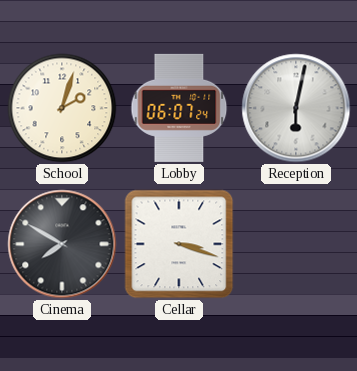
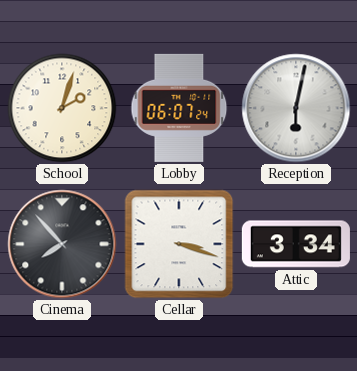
Cinema: 7:50 -> 7:53 (62, 244)
Attic: none -> 3:34 (296, 244)
